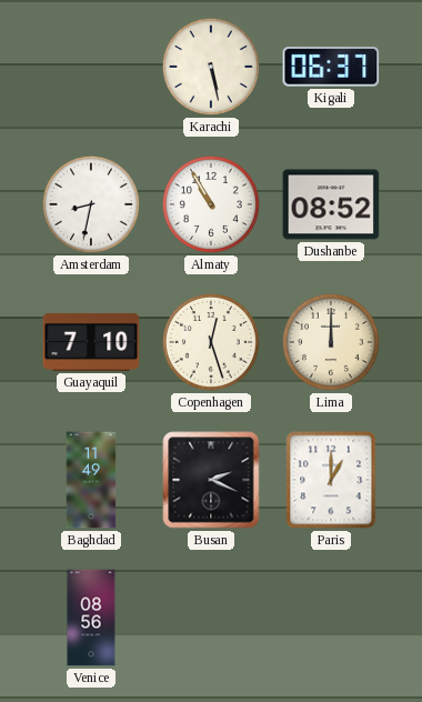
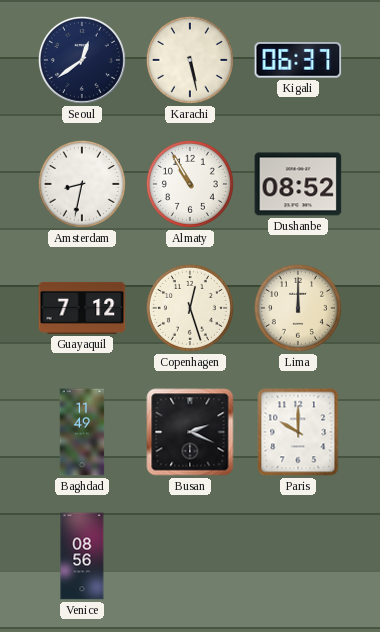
Seoul: none -> 12:39 (82, 60)
Guayaquil: 7:10 -> 7:12 (82, 308)
Paris: 1:00 -> 10:00 (298, 432)
